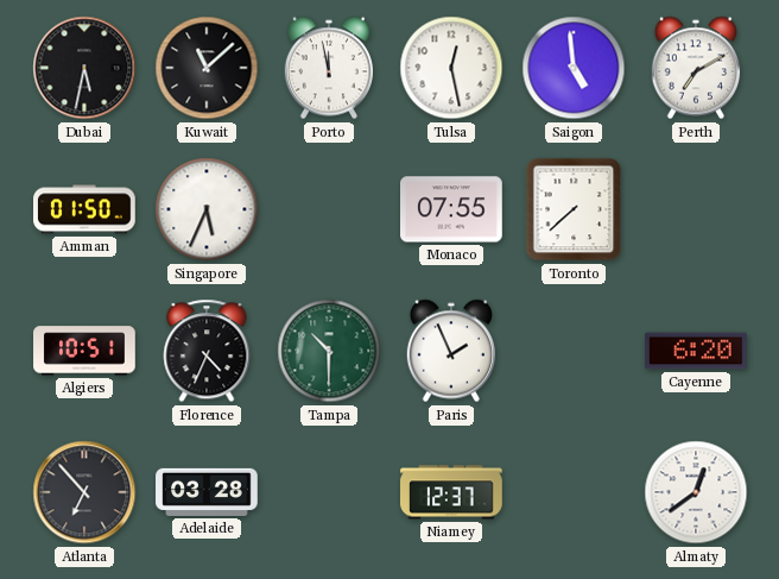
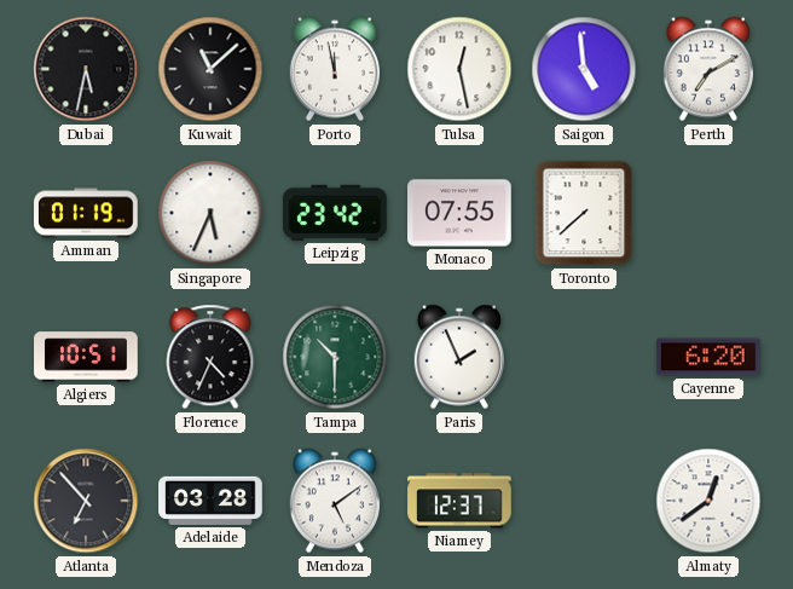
Amman: 01:50 -> 01:19 (87, 213)
Leipzig: none -> 23:42 (336, 213)
Mendoza: none -> 5:09 (334, 501)
